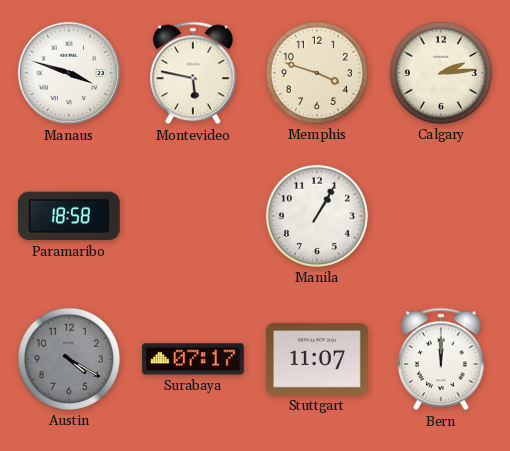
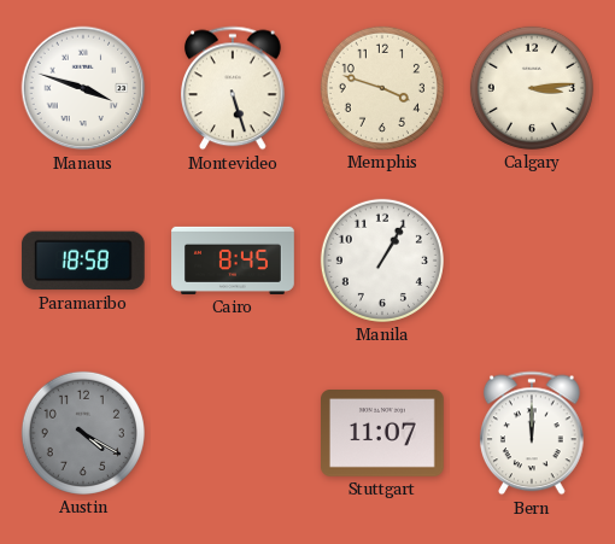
Montevideo: 5:47 -> 5:27 (234, 88)
Calgary: 2:14 -> 3:14 (532, 88)
Cairo: none -> 8:45 (233, 261)
Surabaya: 07:17 -> none (194, 359)
